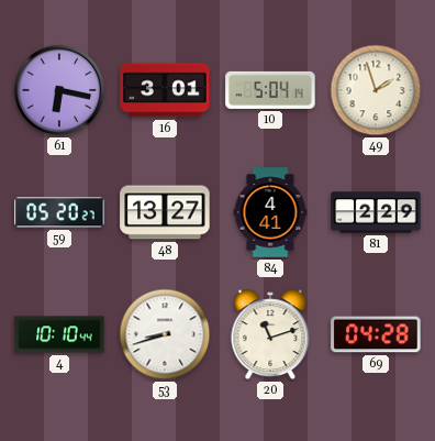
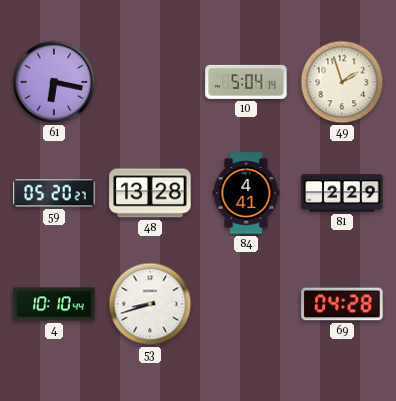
16: 3:01 -> none (165, 90)
48: 13:27 -> 13:28 (150, 193)
20: 11:12 -> none (270, 334)
